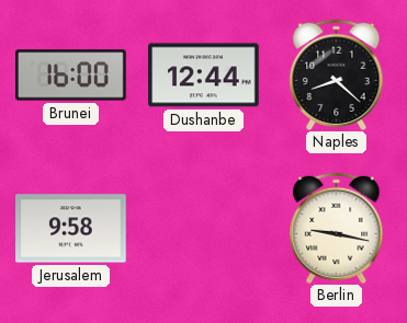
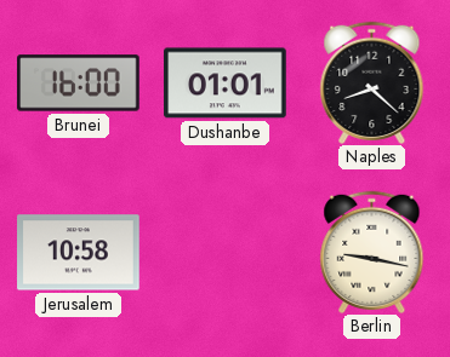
Dushanbe: 12:44 -> 01:01 (226, 84)
Jerusalem: 9:58 -> 10:58 (79, 253)
